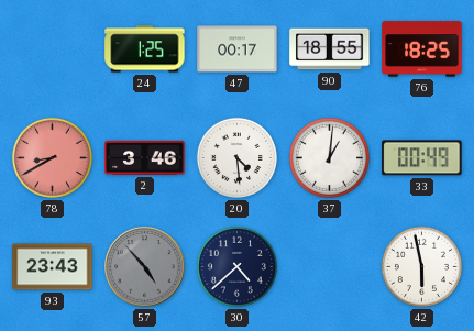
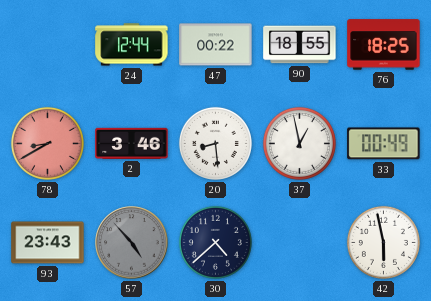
24: 1:25 -> 12:44 (132, 45)
47: 00:17 -> 00:22 (216, 45)
20: 4:29 -> 8:29 (215, 143)
37: 1:01 -> 12:58 (299, 143)
